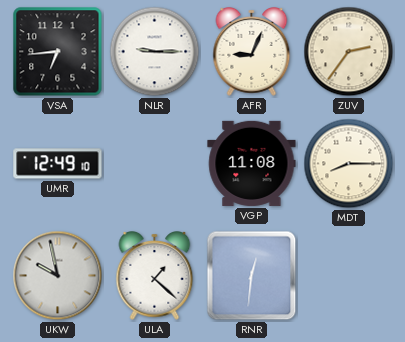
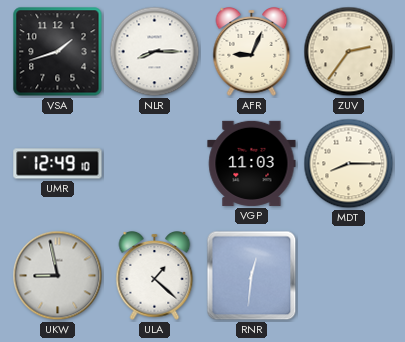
VSA: 6:44 -> 1:42 (58, 52)
NLR: 9:15 -> 8:15 (155, 52)
VGP: 11:08 -> 11:03 (252, 163)
UKW: 9:58 -> 8:58 (58, 276)
